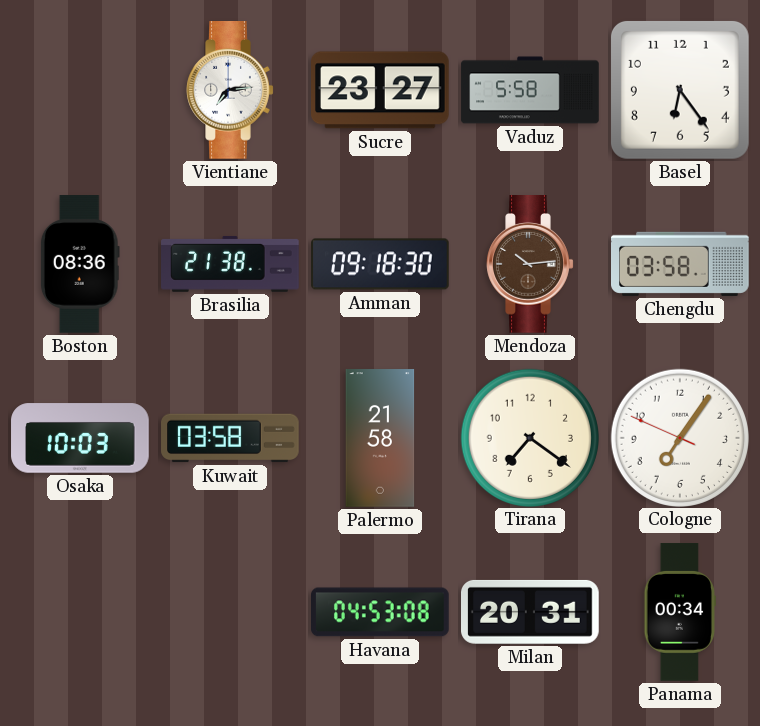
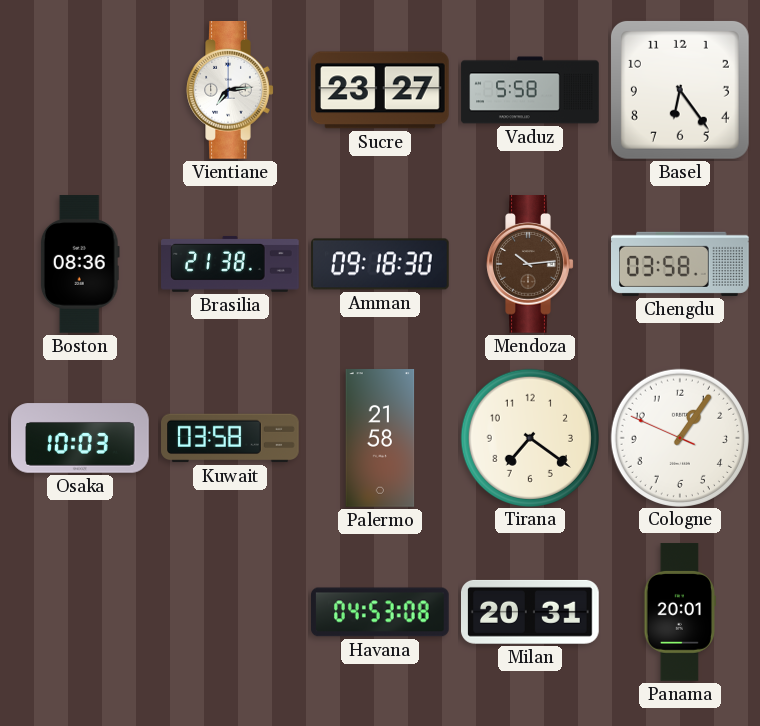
Cologne: 7:05 -> 1:05 (679, 437)
Panama: 00:34 -> 20:01 (679, 612)
